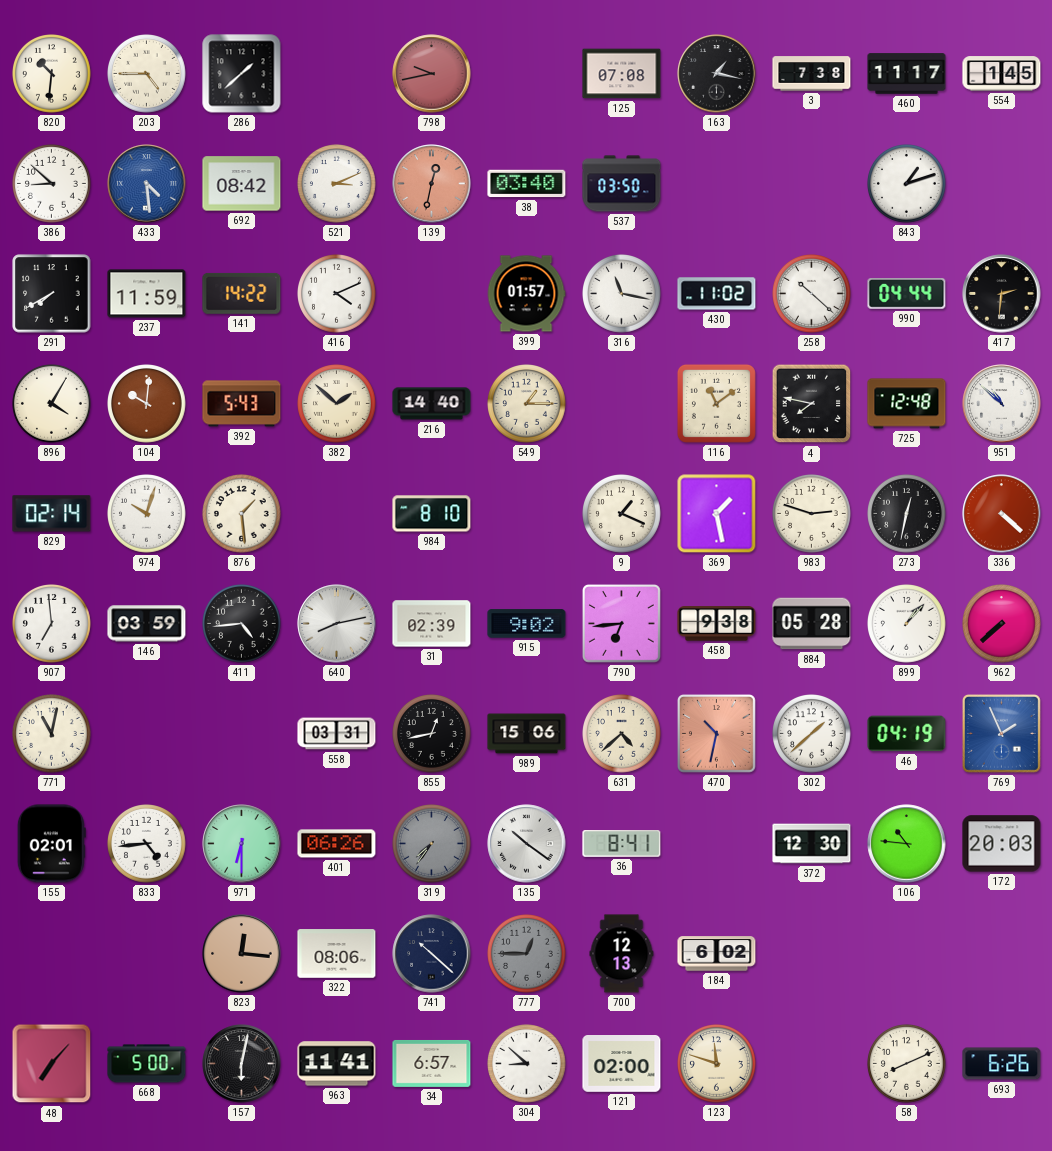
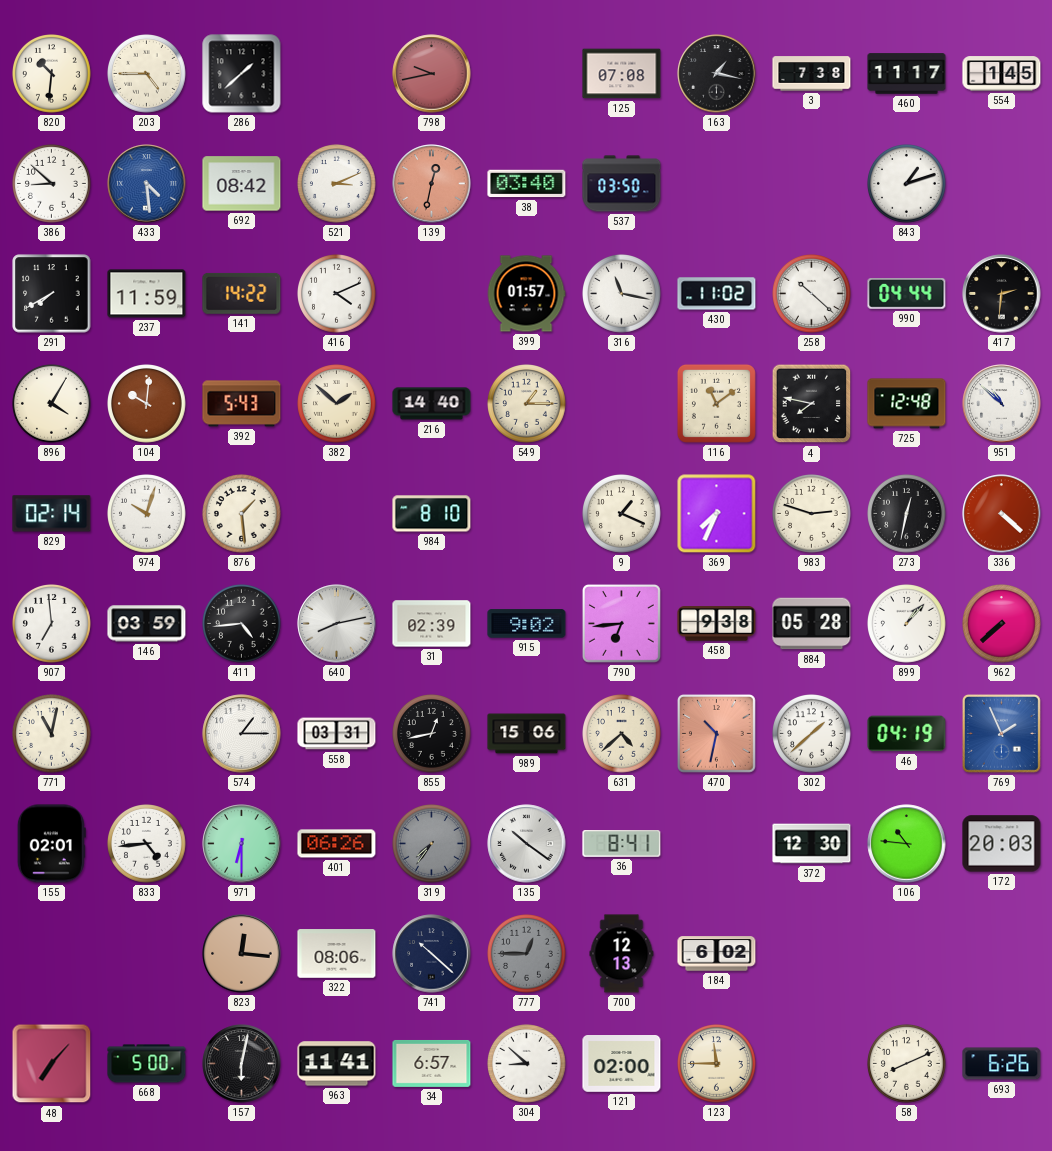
369: 1:28 -> 7:34 (717, 514)
574: none -> 1:15 (242, 734)
123: 11:48 -> 11:45 (717, 1064)
